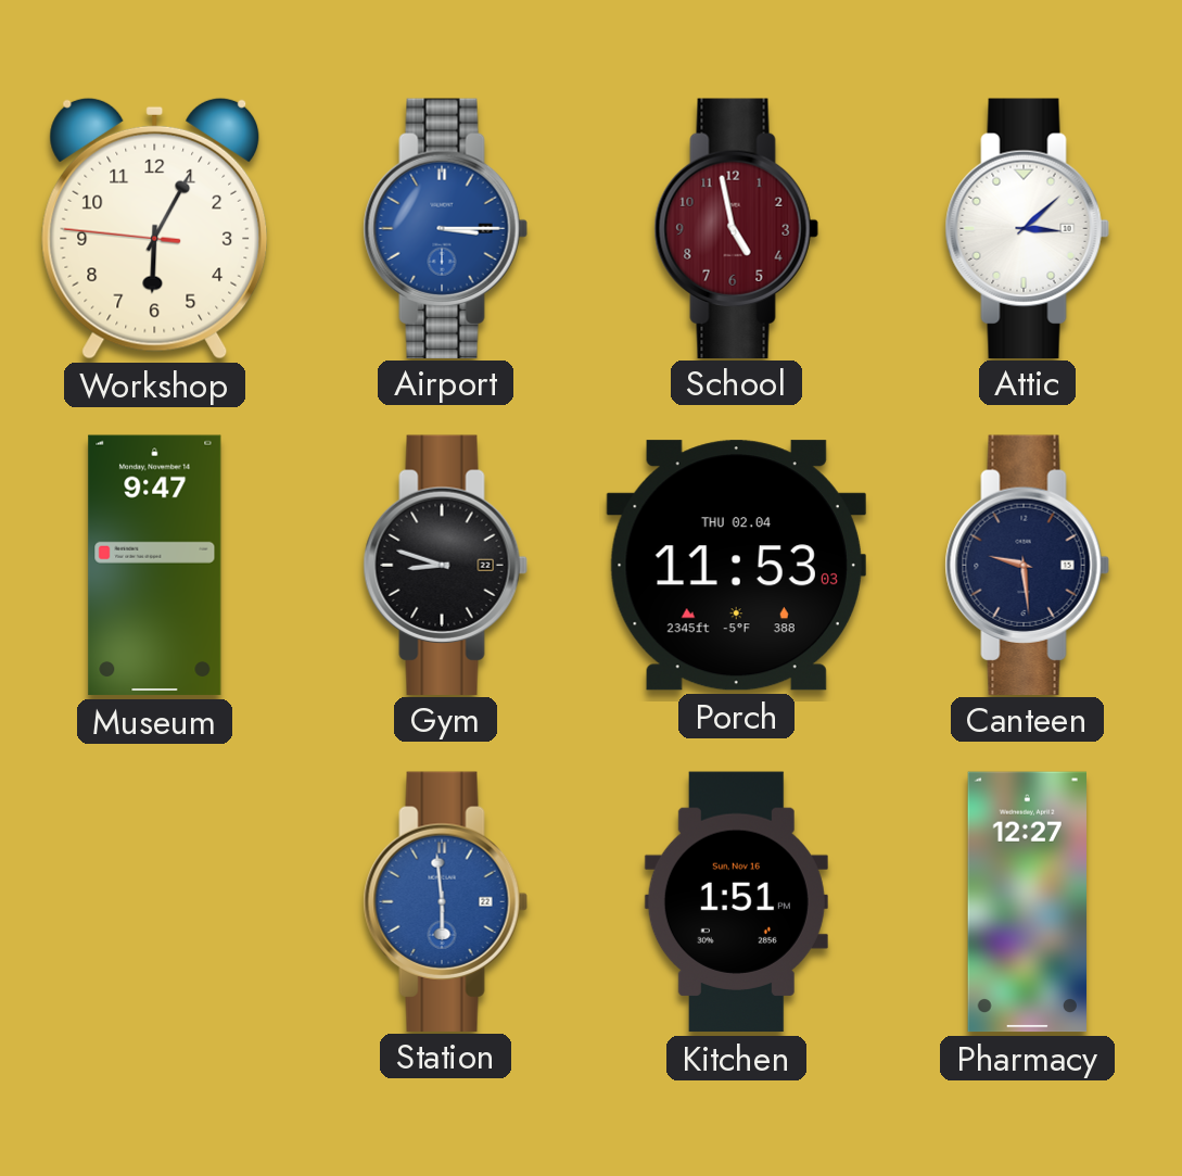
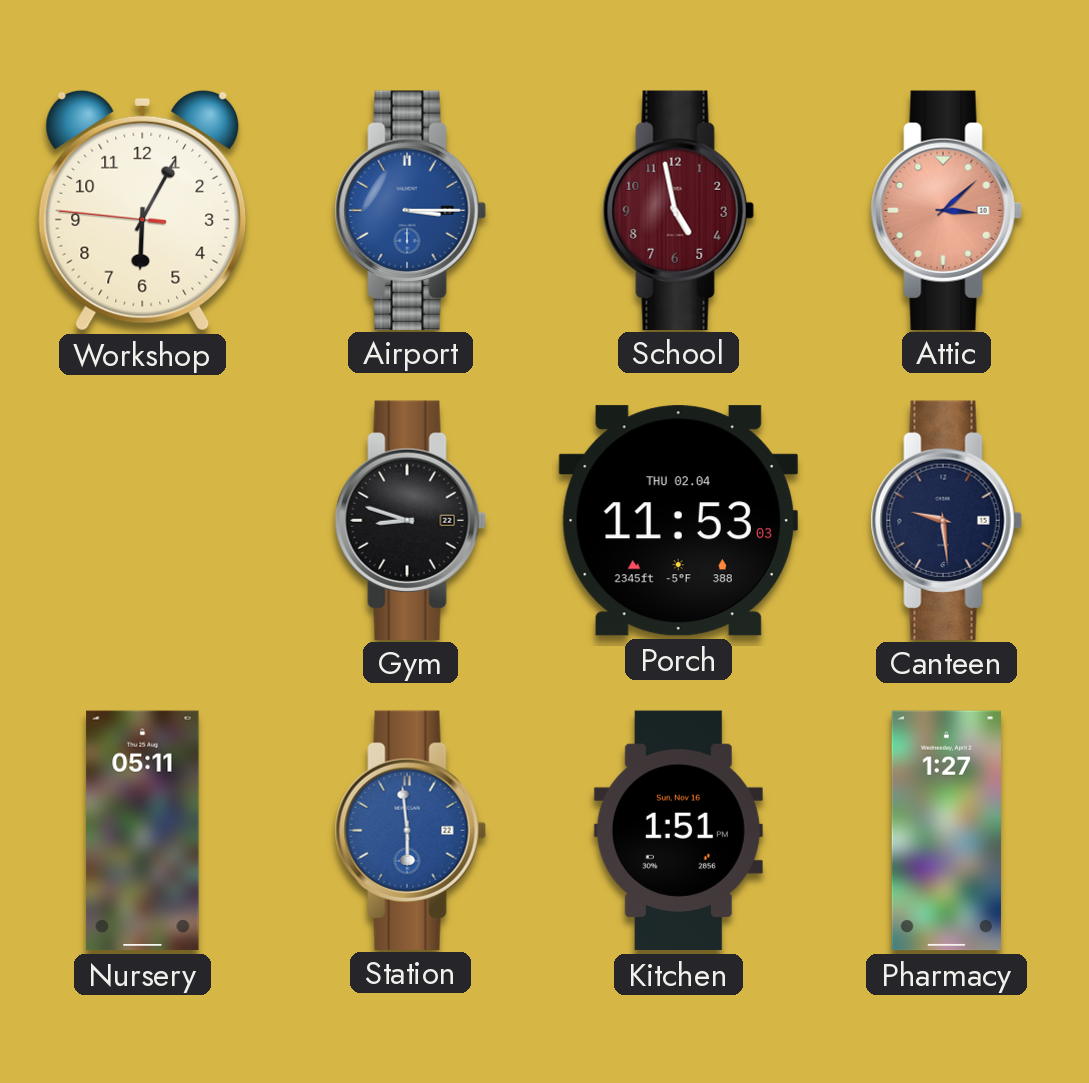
Attic dial: white -> salmon (946, 210)
Museum: 9:47 -> none (155, 566)
Nursery: none -> 05:11 (143, 831)
Pharmacy: 12:27 -> 1:27 (946, 831)
